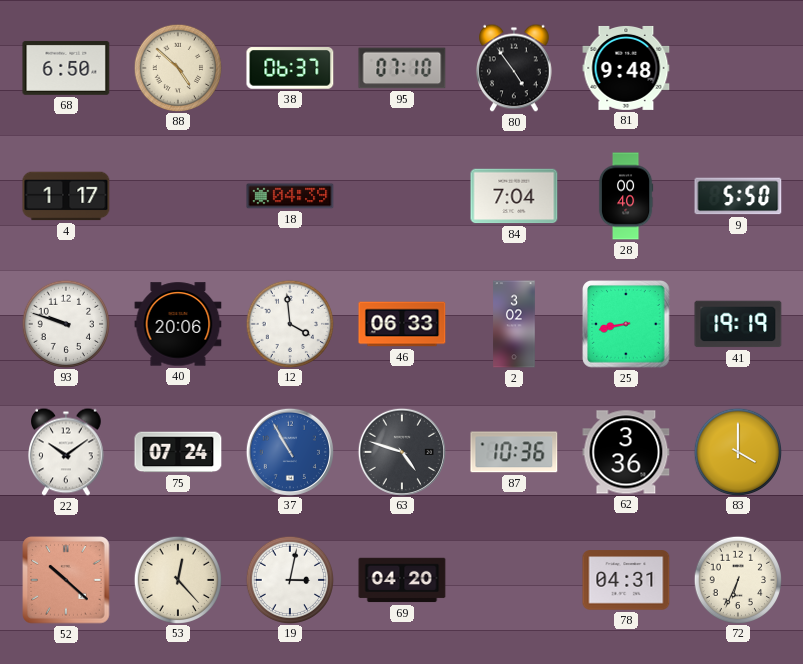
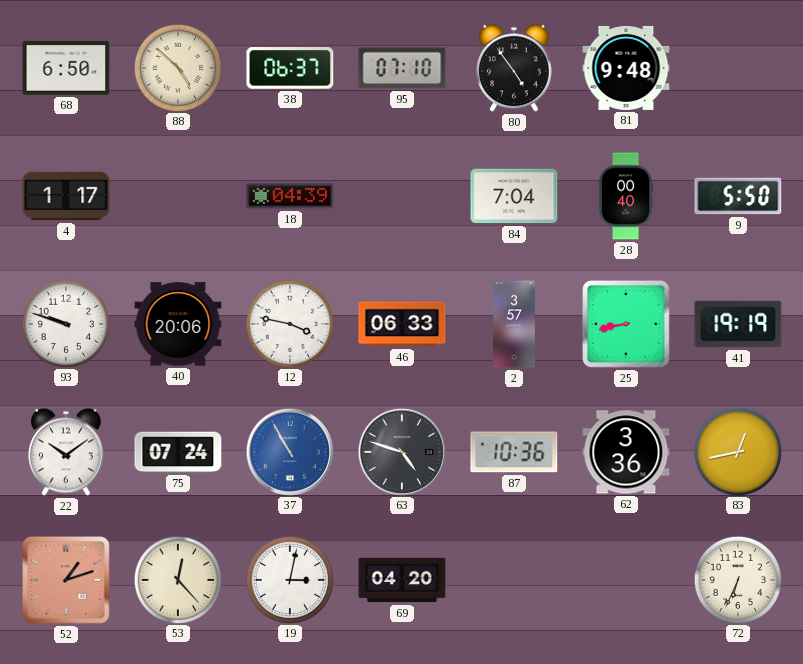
12: 3:59 -> 3:47 (289, 323)
2: 3:02 -> 3:57 (514, 324)
83: 4:00 -> 12:43 (737, 451)
52: 10:22 -> 1:12 (66, 580)
78: 04:31 -> none (626, 580)
